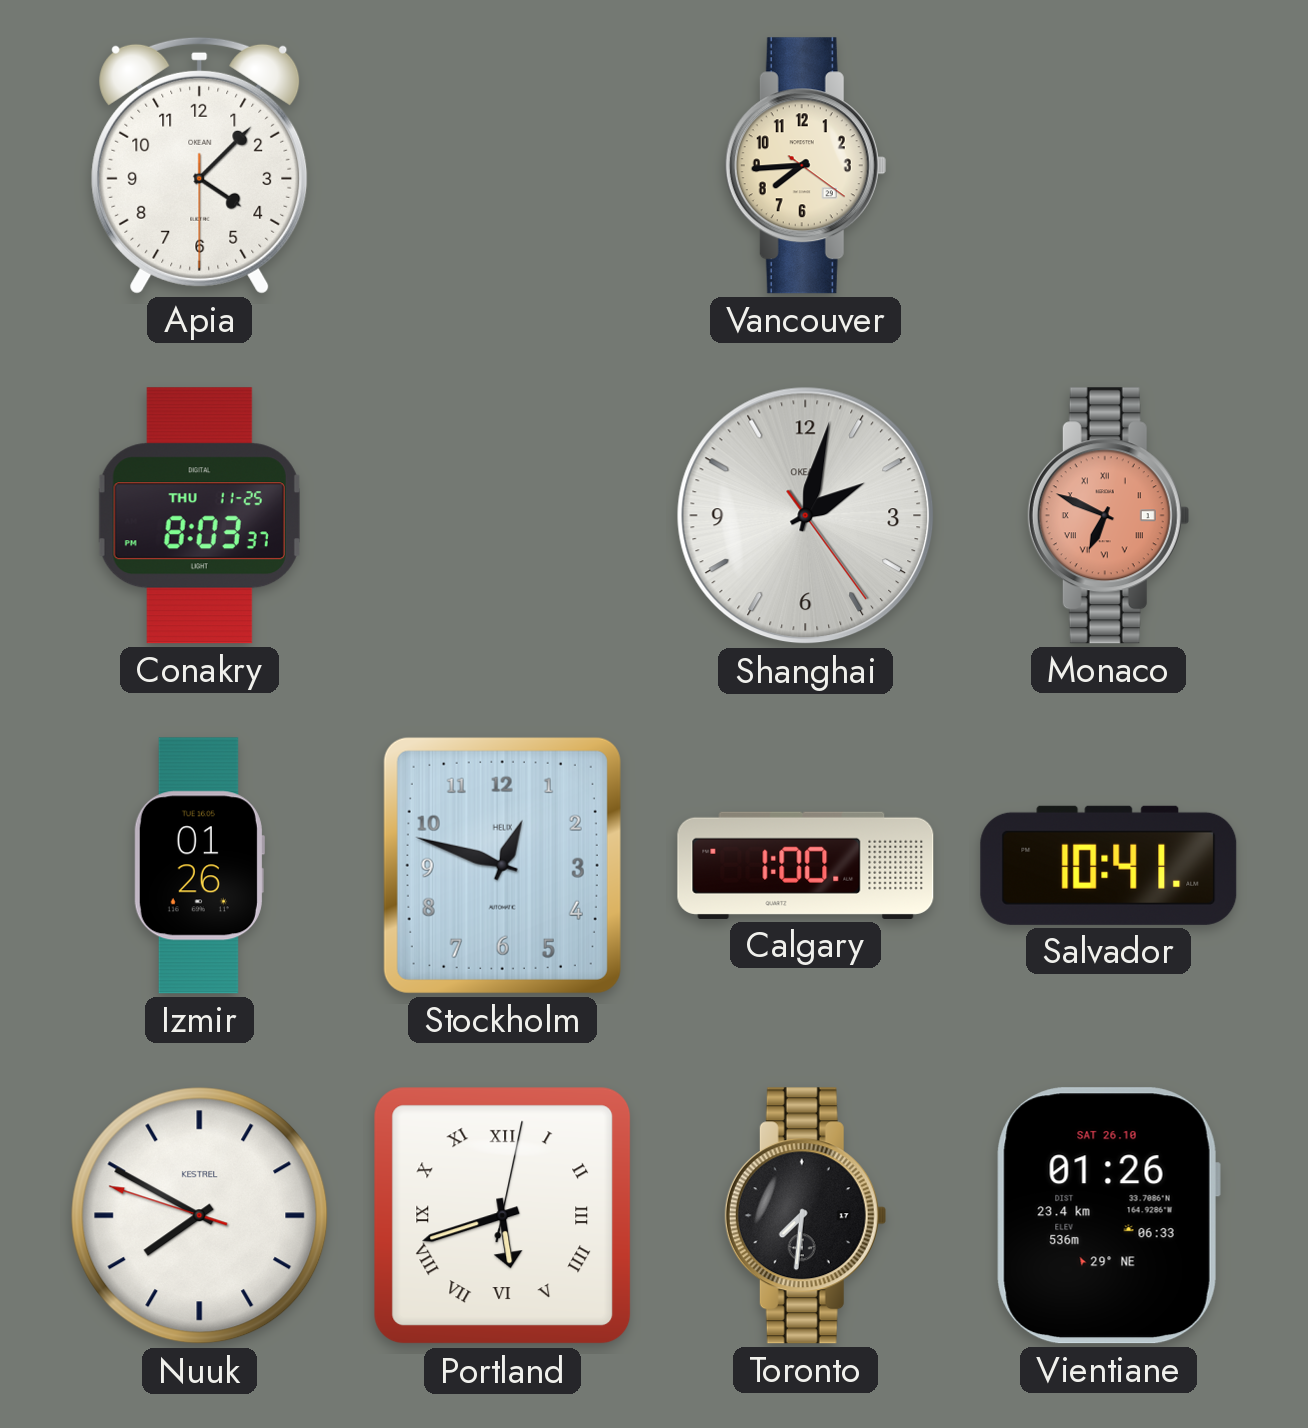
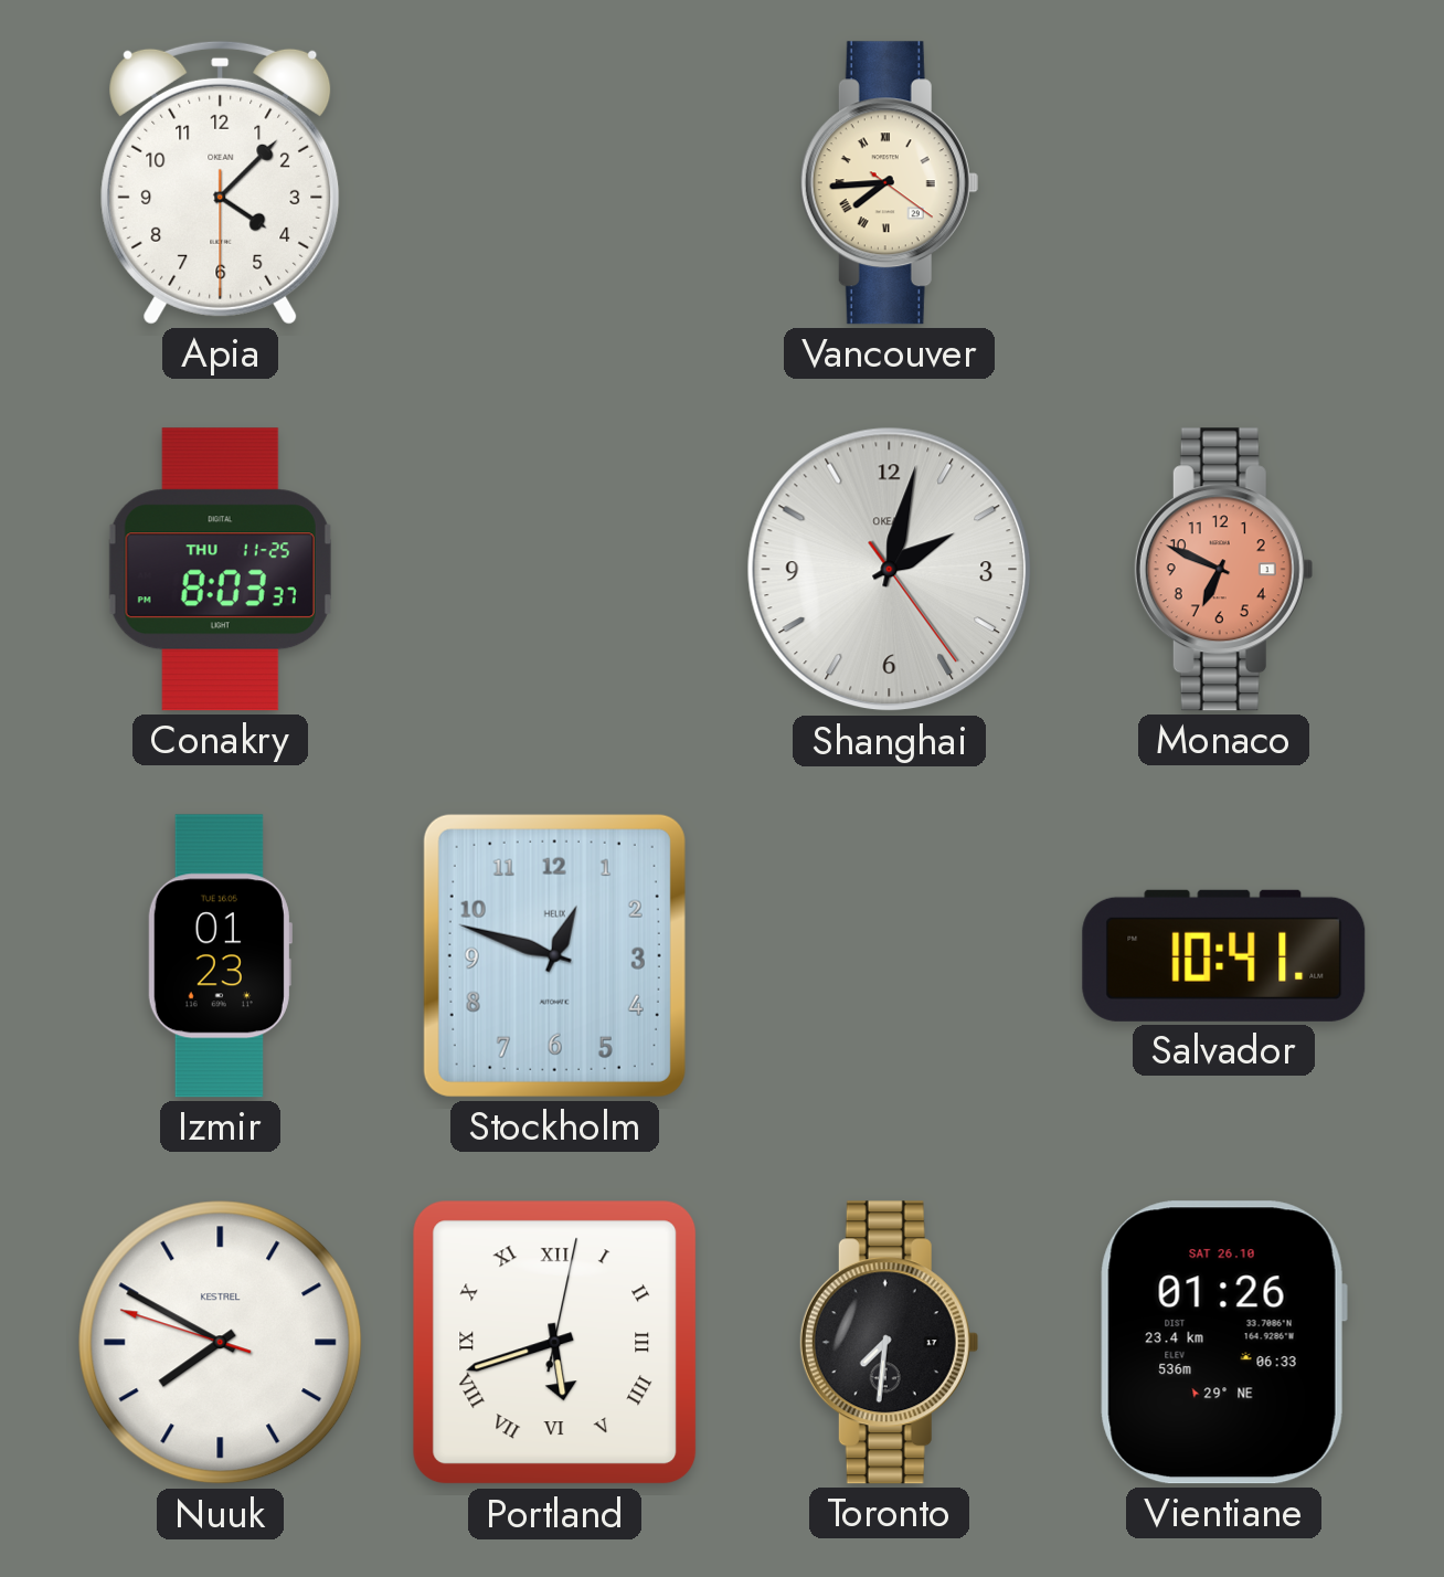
Vancouver numerals: Arabic -> Roman (889, 183)
Monaco numerals: Roman -> Arabic (1223, 570)
Izmir: 01:26 -> 01:23 (220, 956)
Calgary: 1:00 -> none (806, 865)
